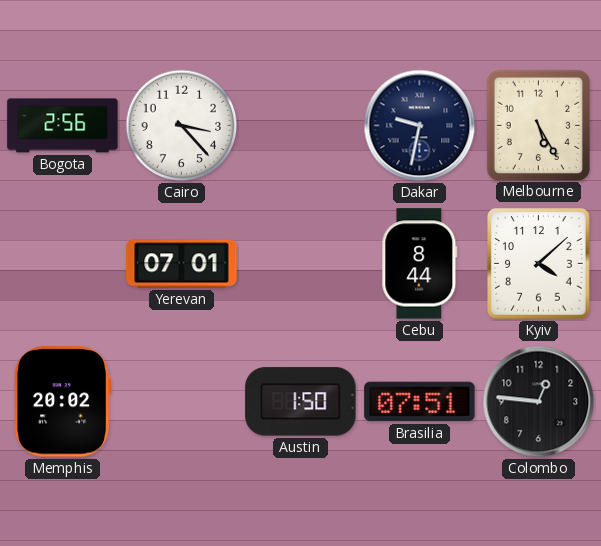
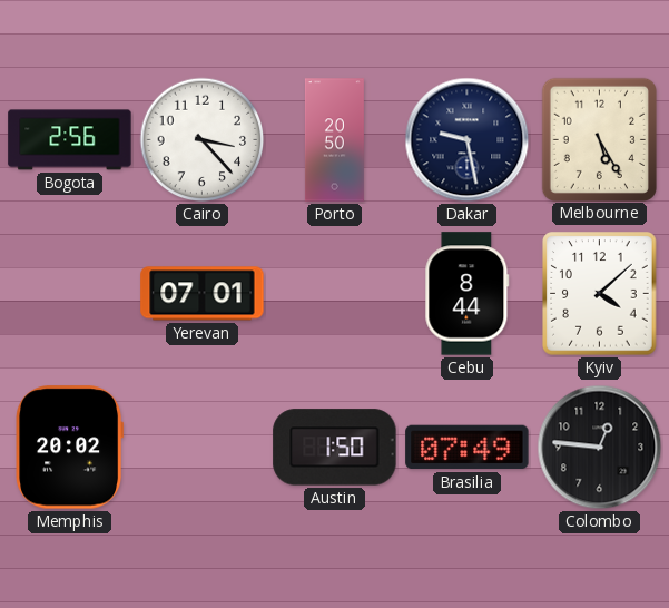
Porto: none -> 20:50 (334, 140)
Dakar: 9:32 -> 9:28 (468, 140)
Brasilia: 07:51 -> 07:49 (468, 448)
